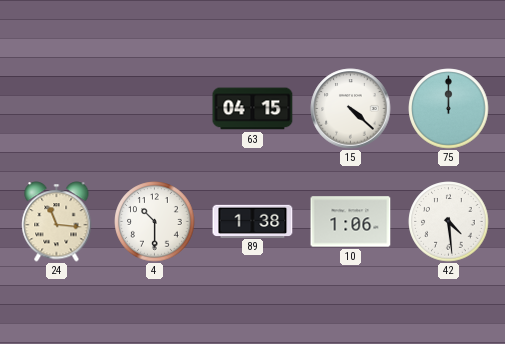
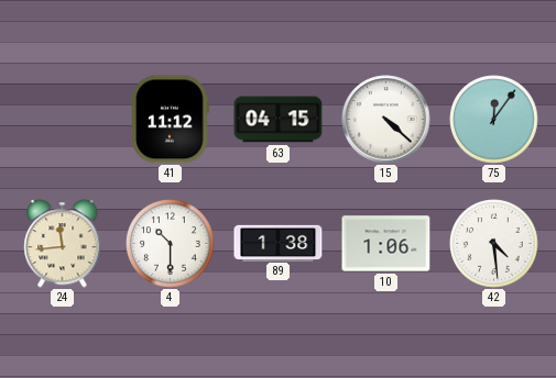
41: none -> 11:12 (171, 120)
75: 12:00 -> 12:06 (494, 120)
24: 11:16 -> 11:44 (63, 244)
